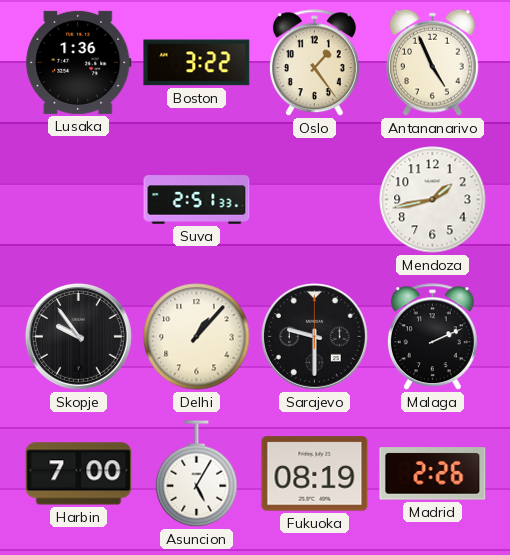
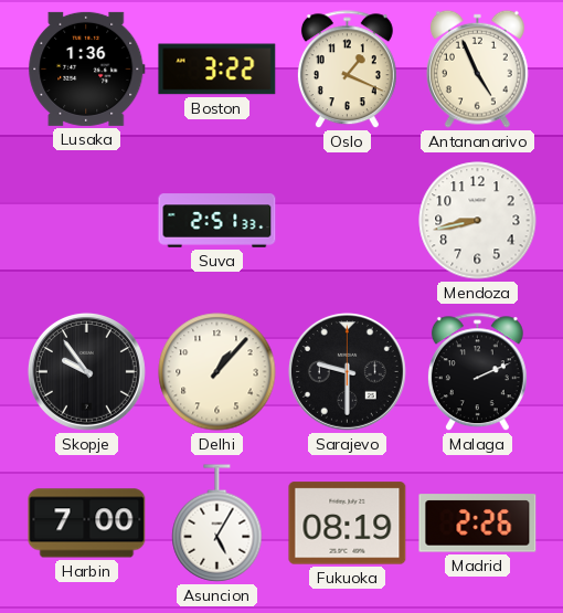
Oslo: 1:24 -> 1:19 (347, 70)
Mendoza: 1:43 -> 8:43 (478, 221)
